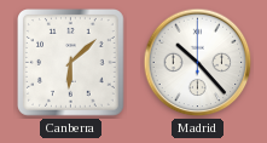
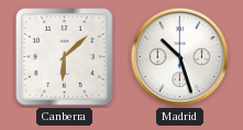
Madrid: 10:23 -> 10:27 (180, 57)
